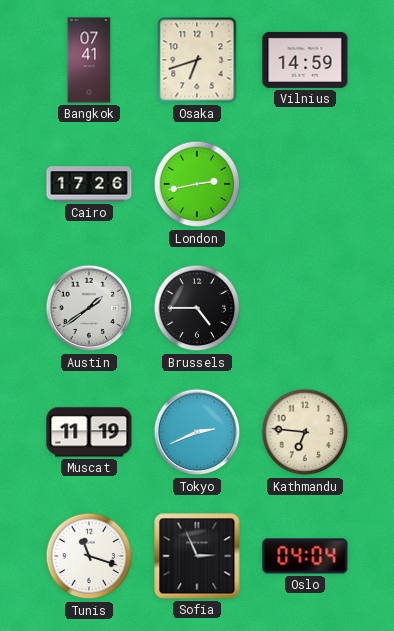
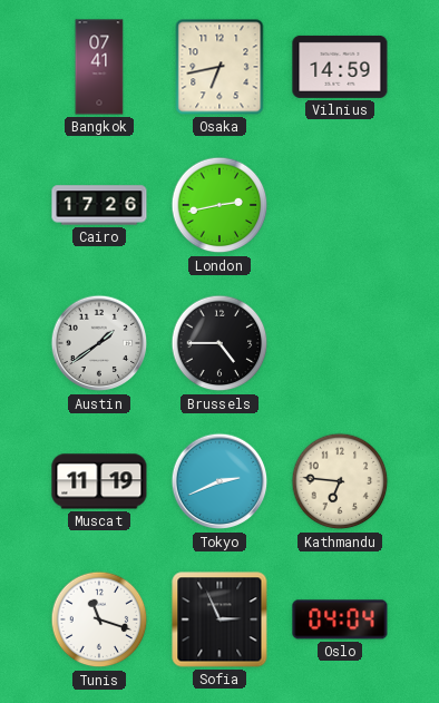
Osaka: 6:42 -> 6:43 (219, 67)
